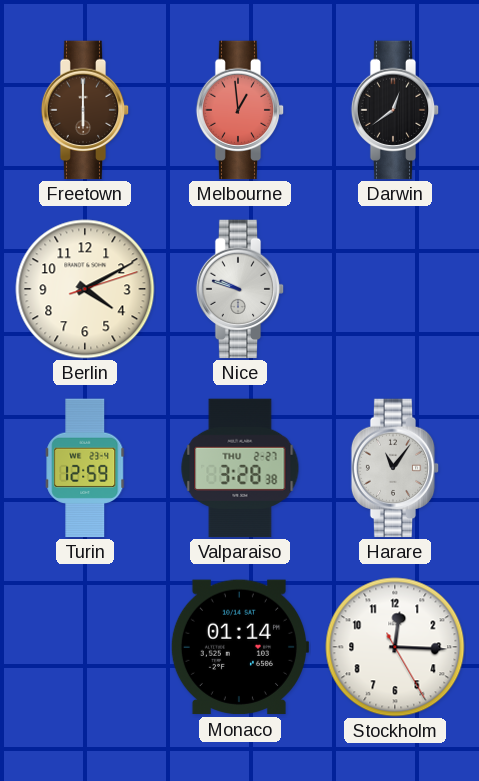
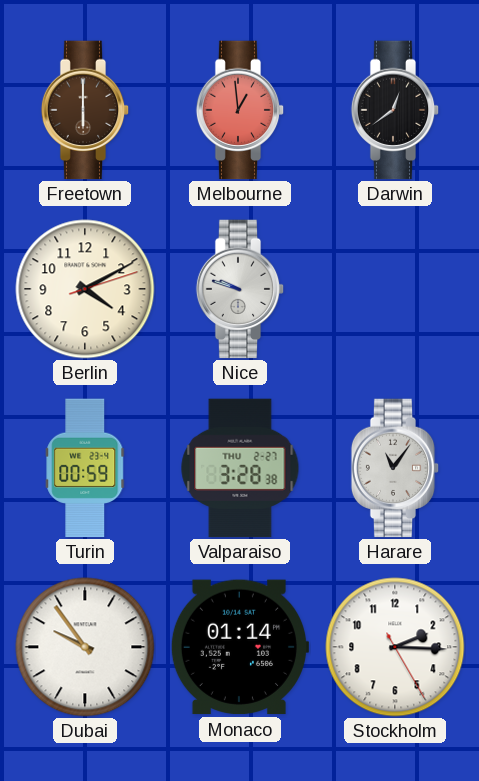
Turin: 12:59 -> 00:59 (85, 468)
Dubai: none -> 9:54 (85, 647)
Stockholm: 12:15 -> 2:15 (395, 647)
